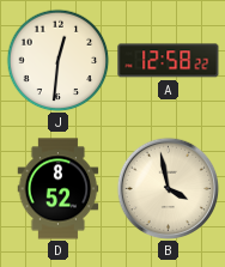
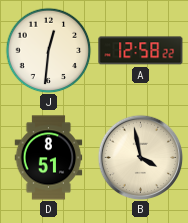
D: 8:52 -> 8:51 (49, 158)
